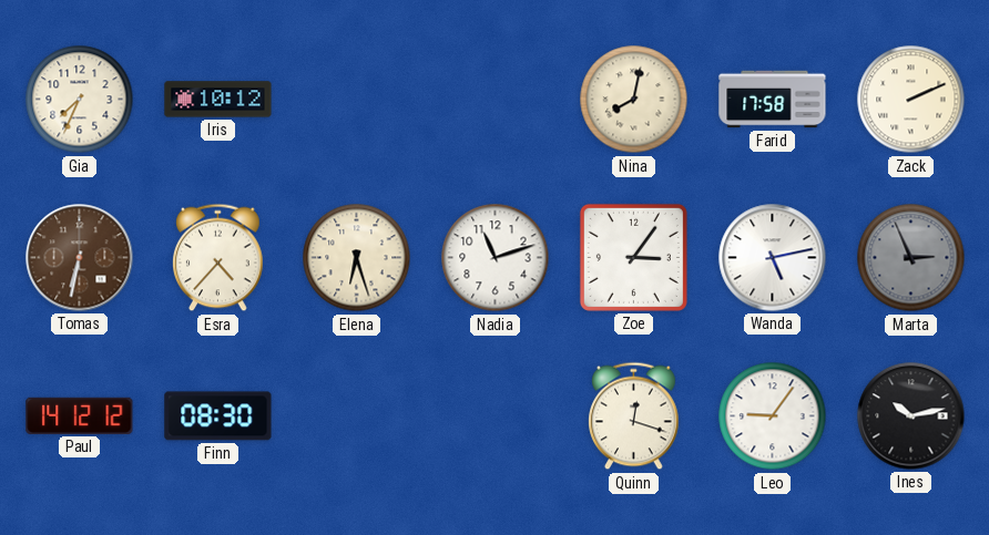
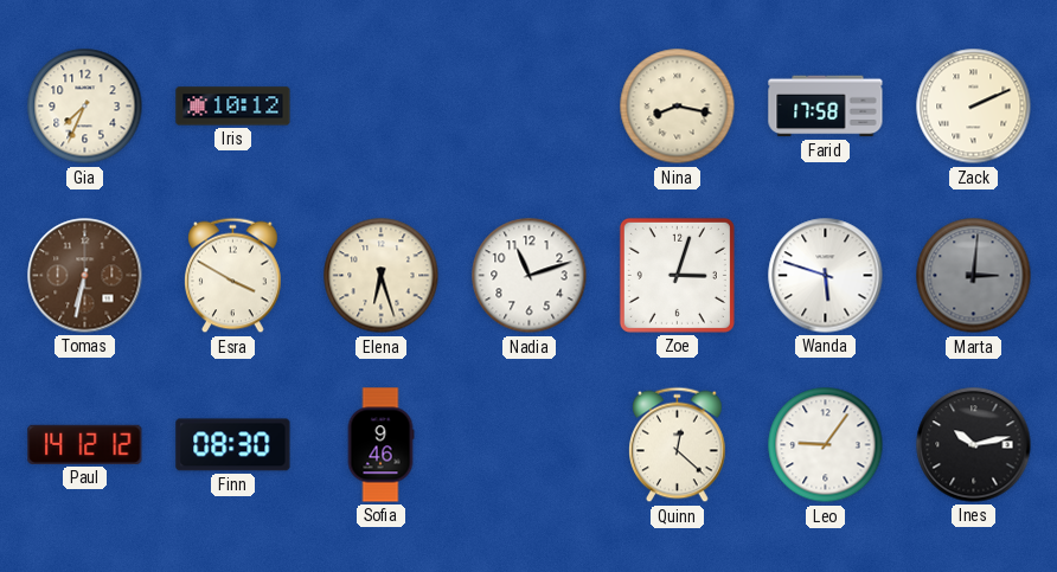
Nina: 8:02 -> 8:17 (678, 107)
Esra: 4:37 -> 3:50 (233, 276)
Zoe: 3:06 -> 3:03 (677, 275)
Wanda: 5:13 -> 5:48 (826, 276)
Marta: 2:56 -> 3:01 (974, 276)
Sofia: none -> 9:46 (380, 445)
Quinn: 12:18 -> 12:22 (678, 445)
